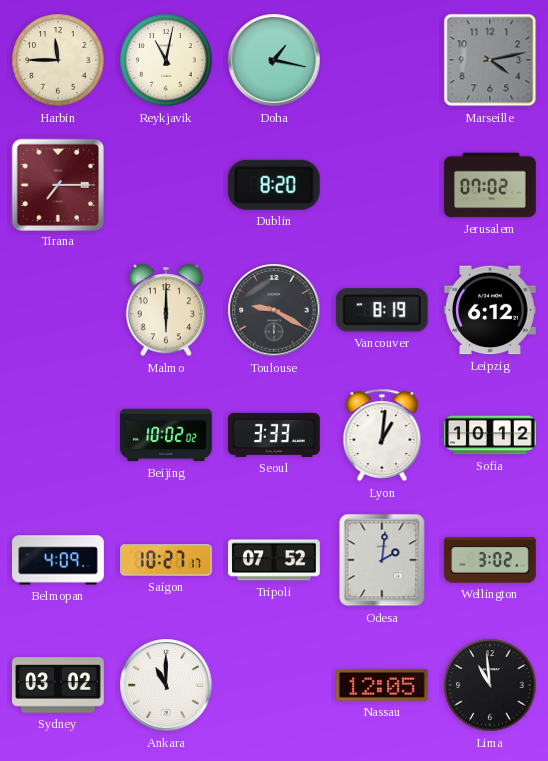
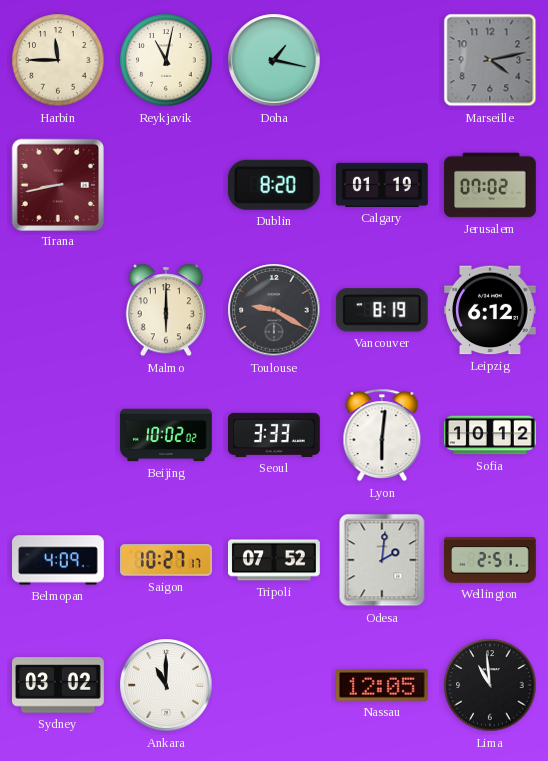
Tirana: 7:15 -> 8:43 (57, 184)
Calgary: none -> 01:19 (383, 185)
Lyon: 1:01 -> 6:01 (382, 435)
Wellington: 3:02 -> 2:51 (491, 560)
